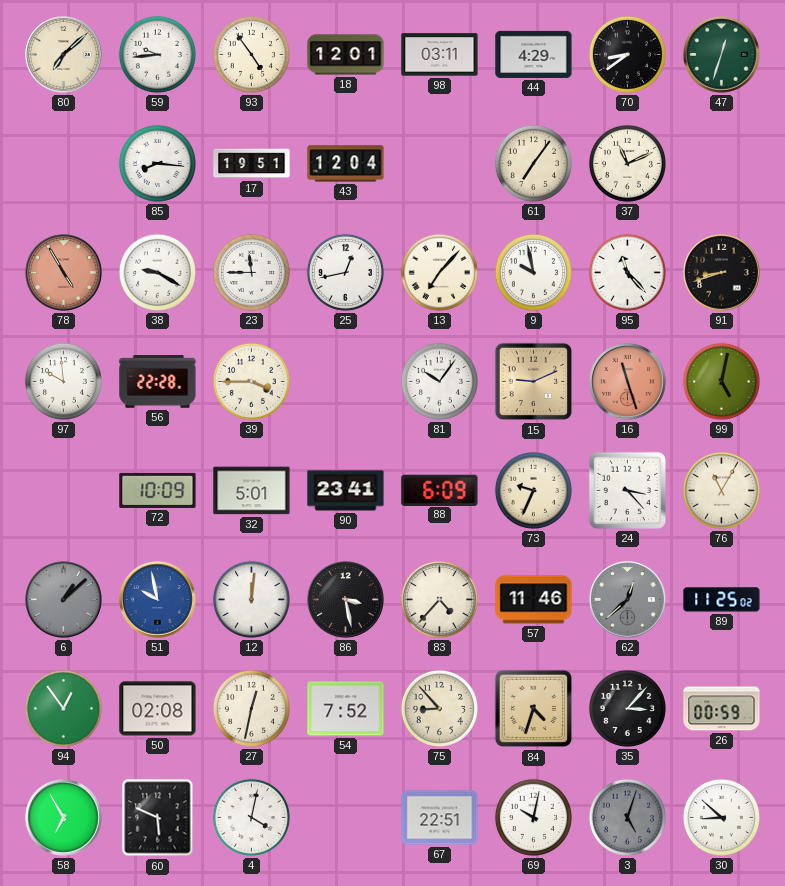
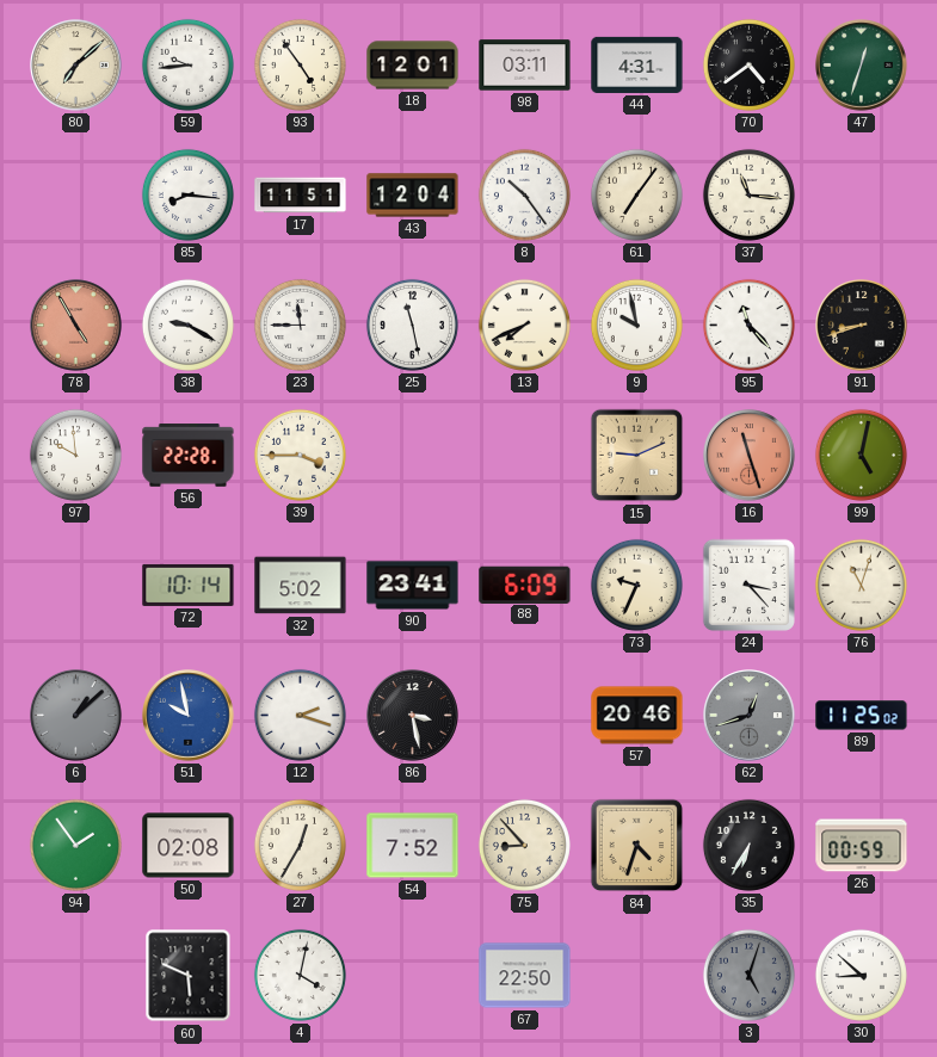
44: 4:29 -> 4:31 (637, 64)
70: 8:39 -> 4:39 (748, 64)
17: 19:51 -> 11:51 (301, 196)
8: none -> 10:24 (524, 194)
37: 11:11 -> 11:16 (748, 194)
25: 12:43 -> 11:28 (412, 324)
13: 7:07 -> 7:41 (524, 324)
81: 10:06 -> none (439, 381)
72: 10:09 -> 10:14 (189, 585)
32: 5:01 -> 5:02 (301, 586)
76: 11:05 -> 11:03 (861, 585)
12: 12:01 -> 2:18 (300, 715)
83: 4:37 -> none (439, 599)
57: 11:46 -> 20:46 (637, 716)
62: 12:38 -> 12:42 (750, 716)
94: 12:54 -> 1:54 (75, 845)
27: 12:32 -> 12:35 (300, 845)
35: 3:07 -> 6:35 (748, 845)
58: 6:55 -> none (64, 818)
67: 22:51 -> 22:50 (525, 976)
69: 10:02 -> none (533, 817)
